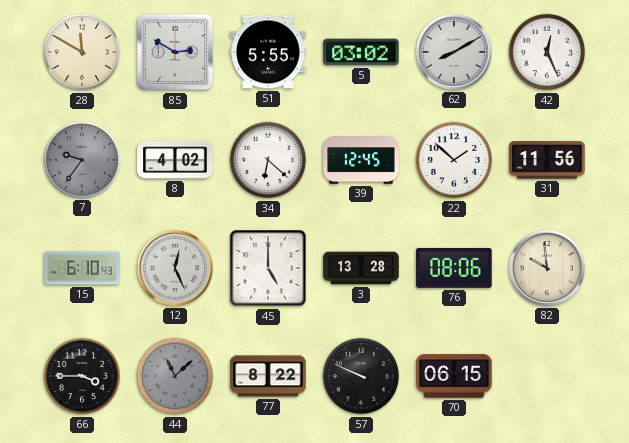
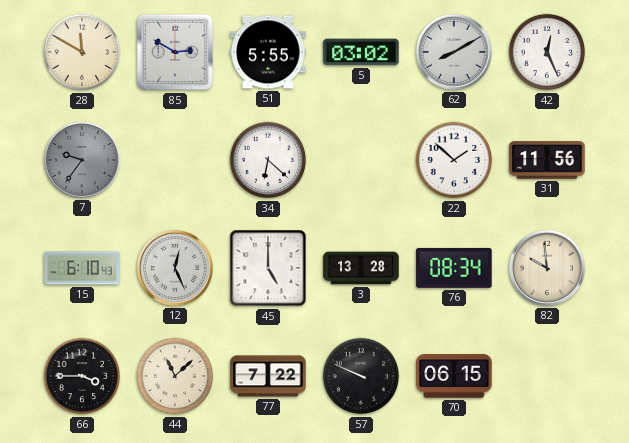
8: 4:02 -> none (175, 160)
39: 12:45 -> none (361, 160)
76: 08:06 -> 08:34 (454, 268)
44 dial: grey -> cream (175, 376)
77: 8:22 -> 7:22 (268, 376)
